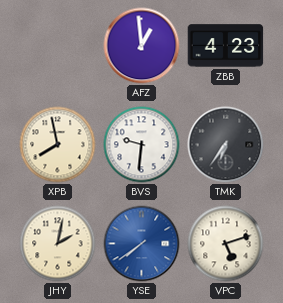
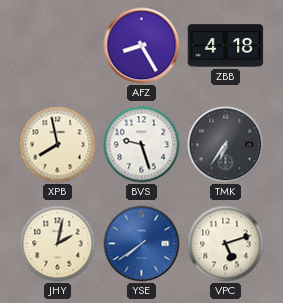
AFZ: 12:59 -> 8:25 (142, 46)
ZBB: 4:23 -> 4:18 (226, 46)
BVS: 9:31 -> 9:27 (142, 145)
